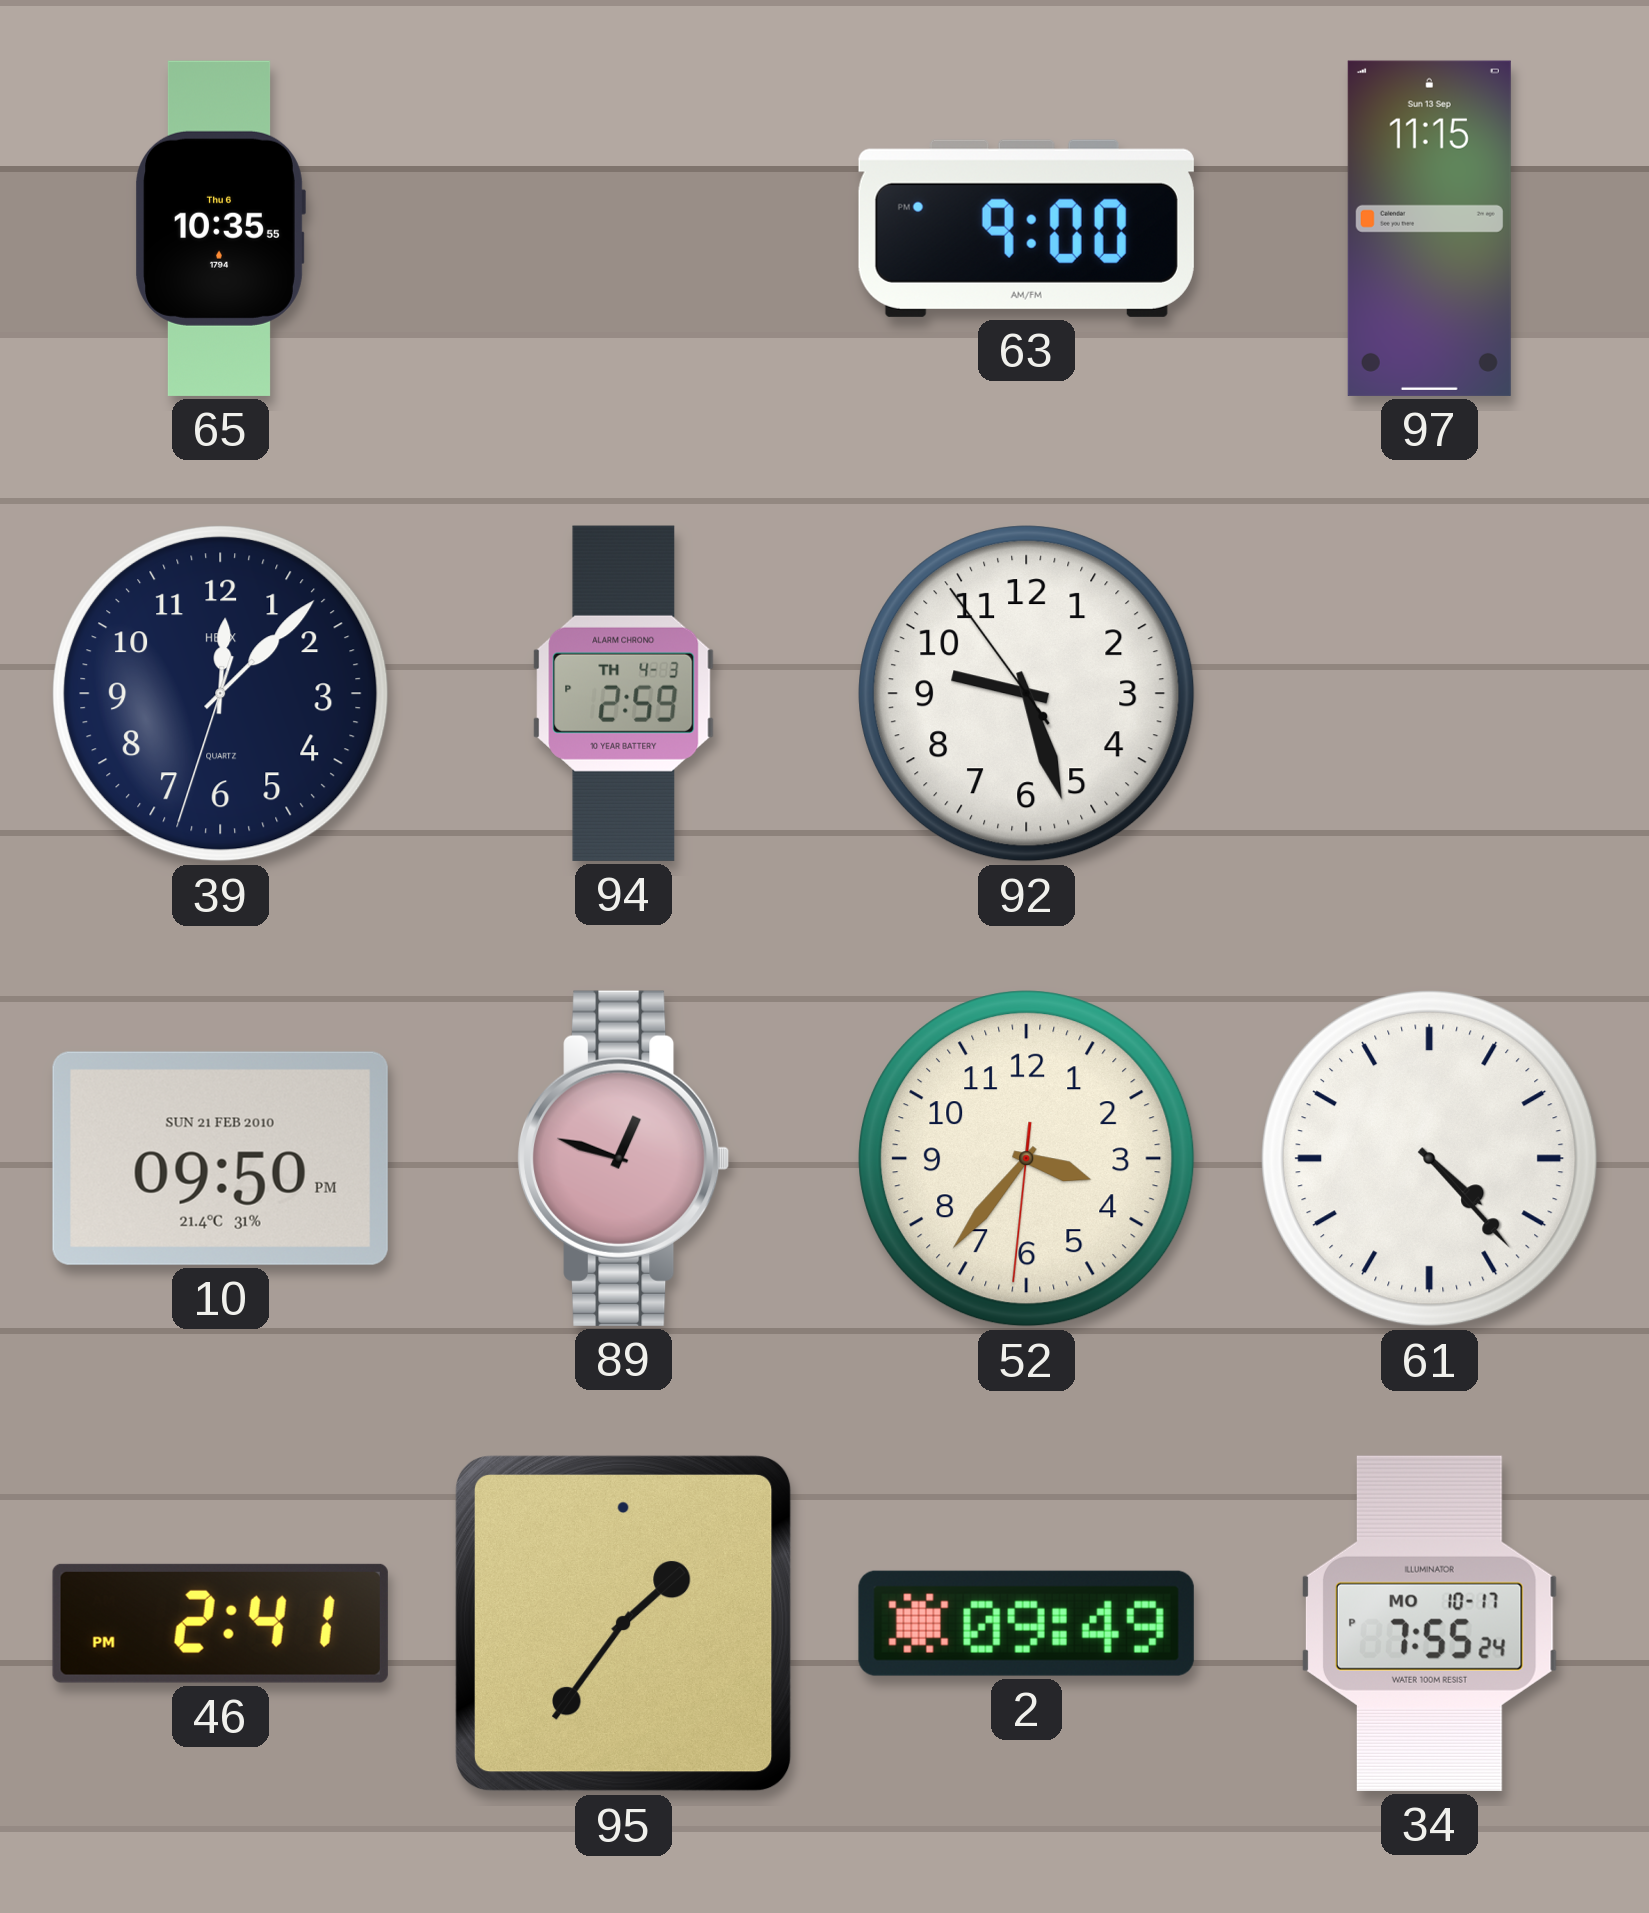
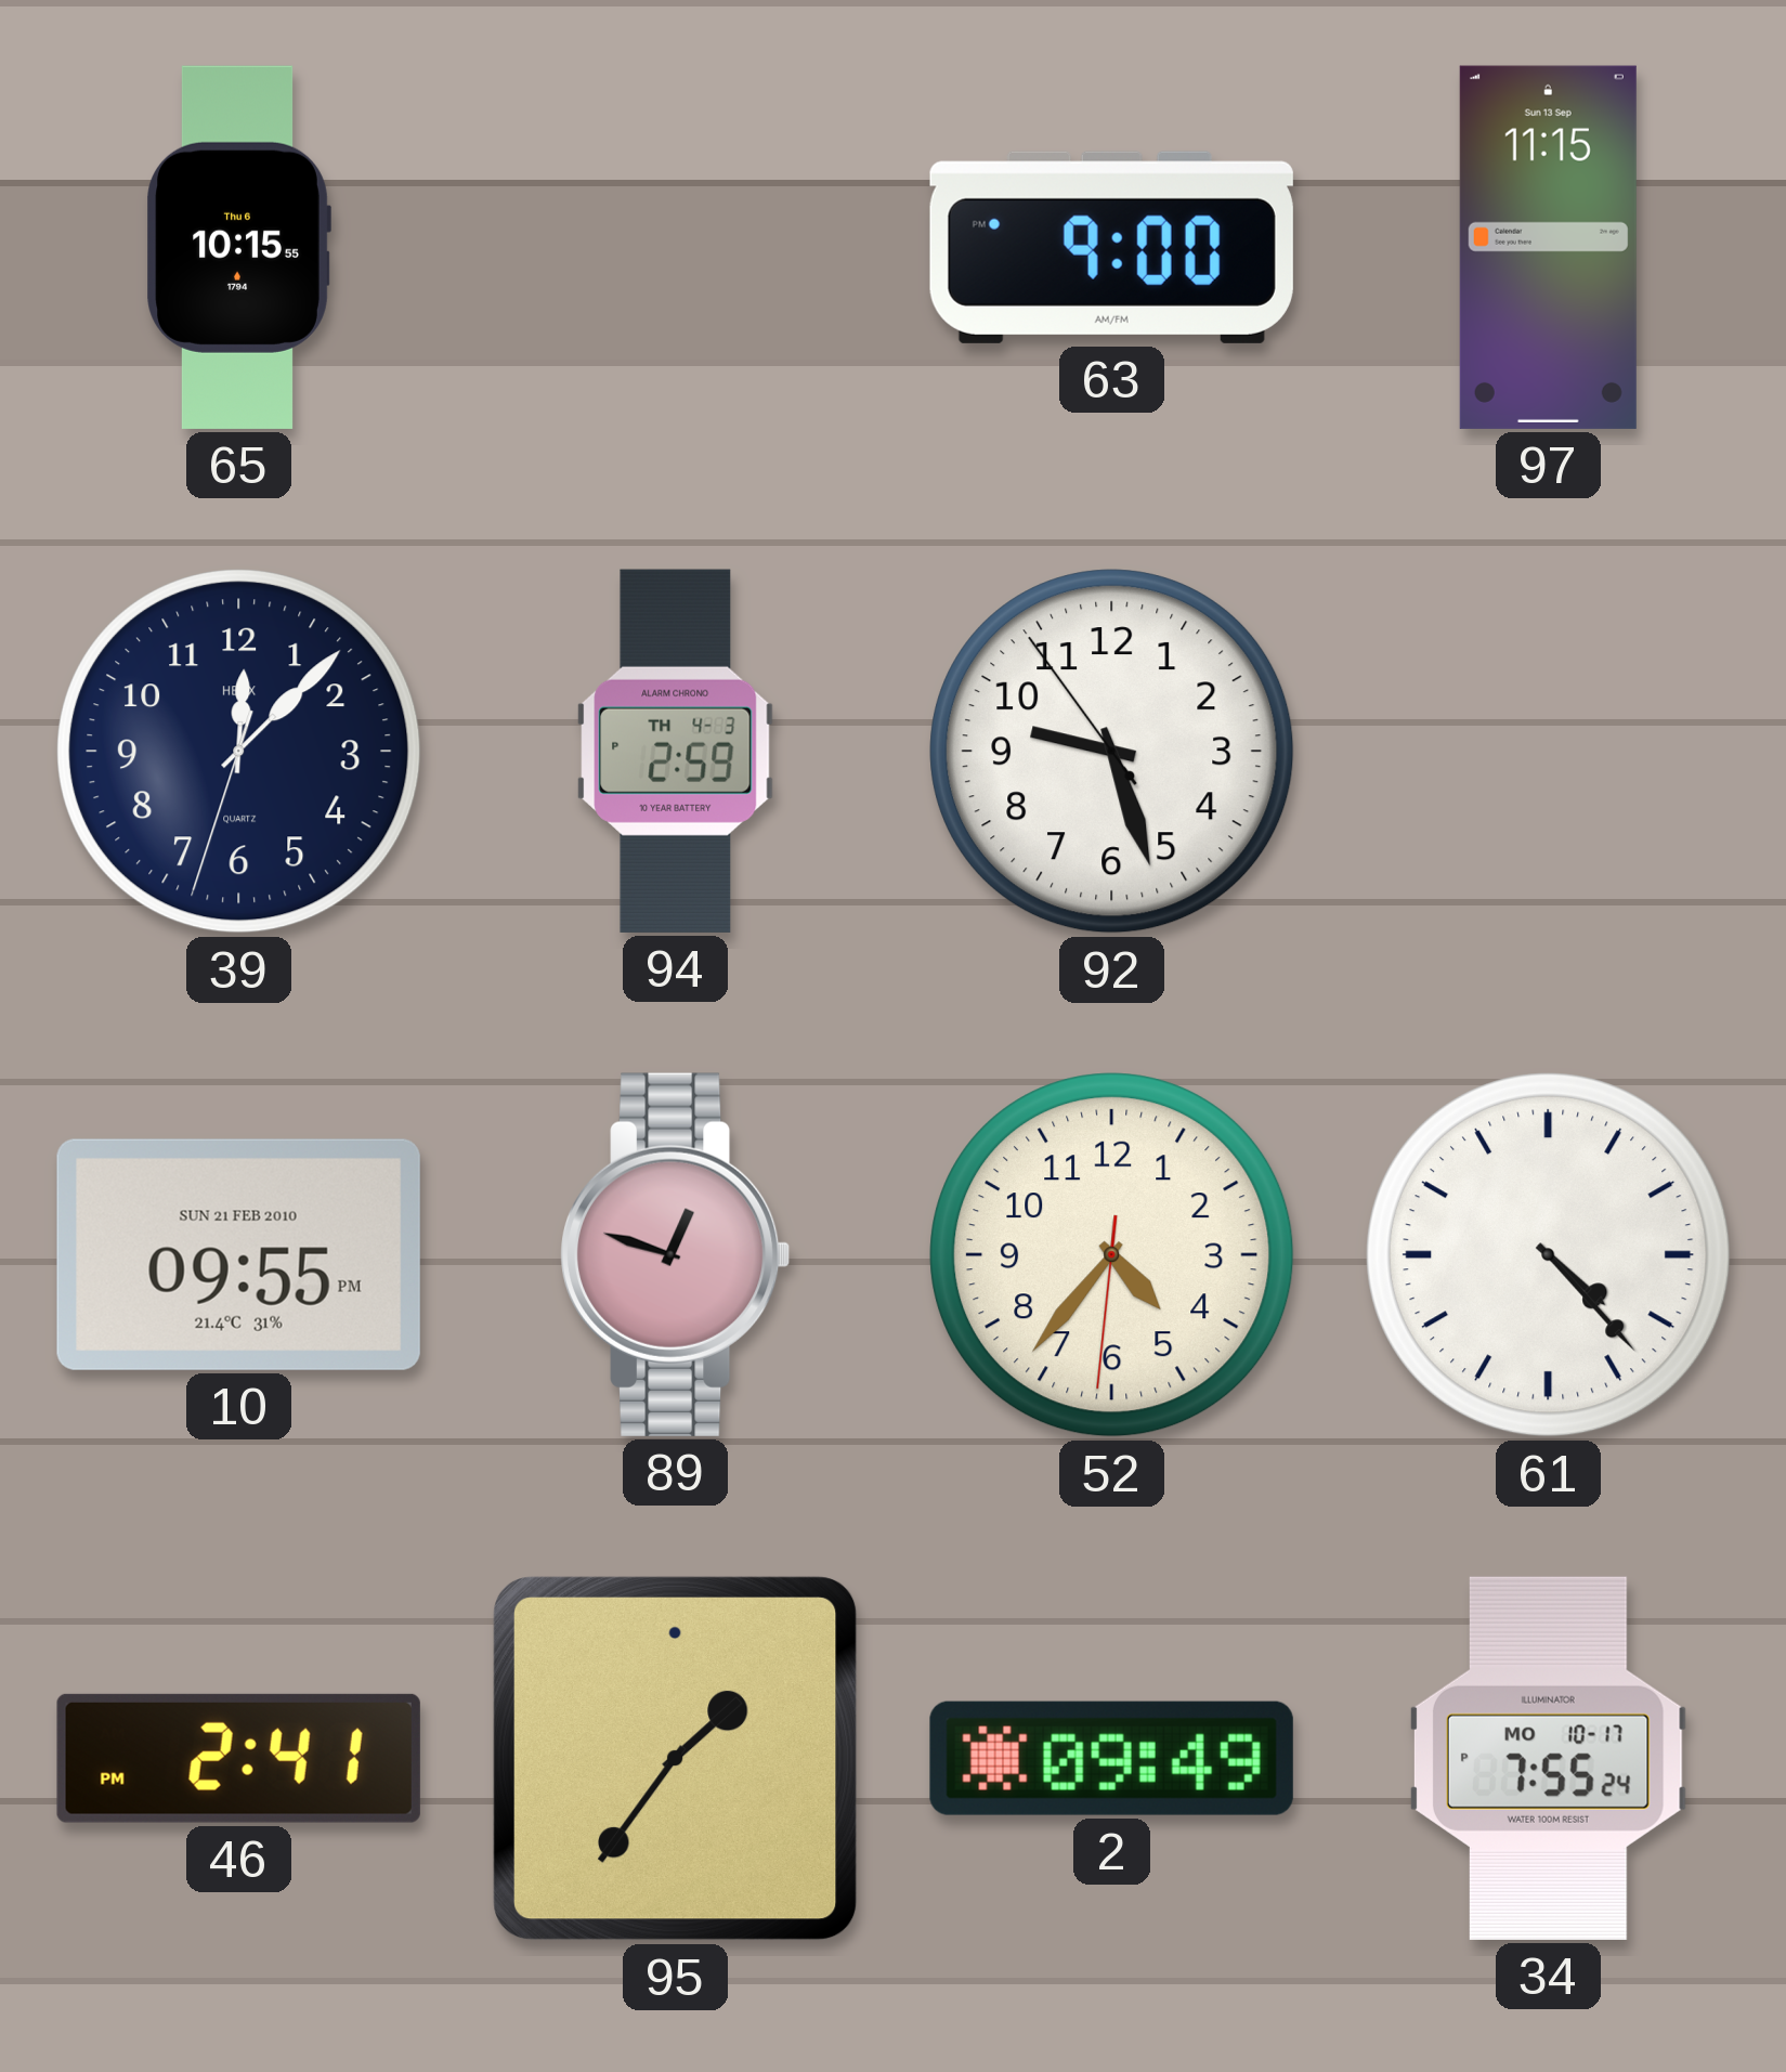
65: 10:35 -> 10:15 (238, 247)
10: 09:50 -> 09:55 (238, 1254)
52: 3:36 -> 4:36 (1112, 1255)
